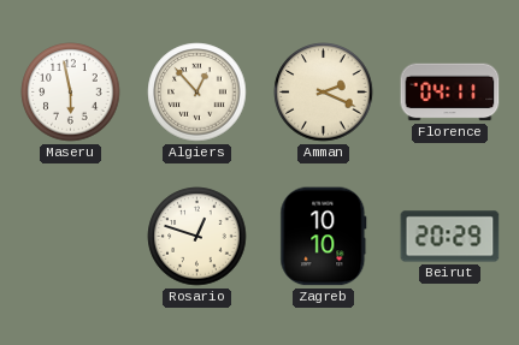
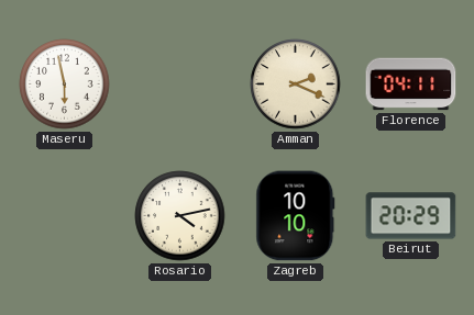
Algiers: 12:53 -> none (197, 93)
Rosario: 12:48 -> 4:13 (180, 216)
